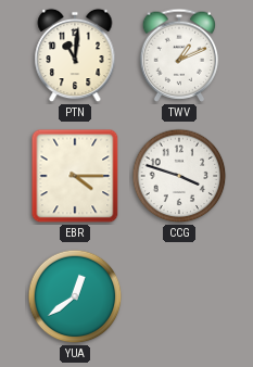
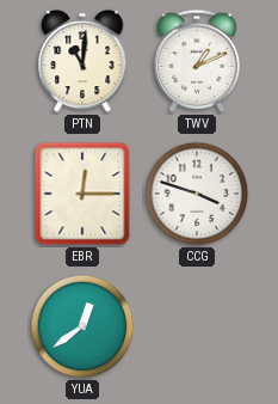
EBR: 4:15 -> 12:15 (82, 194)
